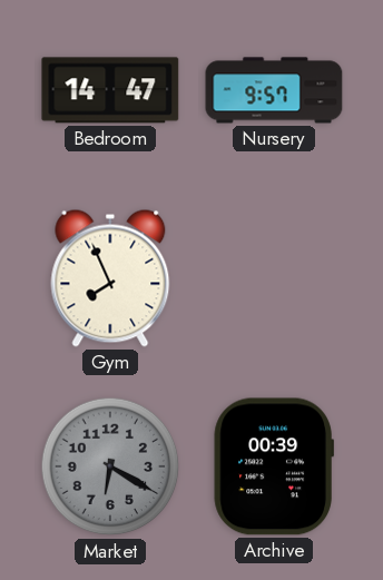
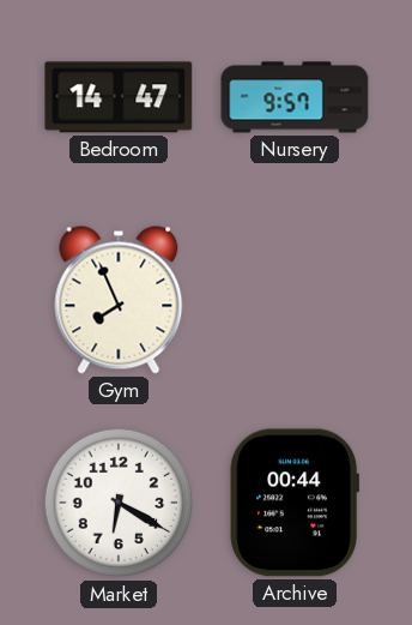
Market dial: grey -> white (119, 503)
Archive: 00:39 -> 00:44 (295, 503)
